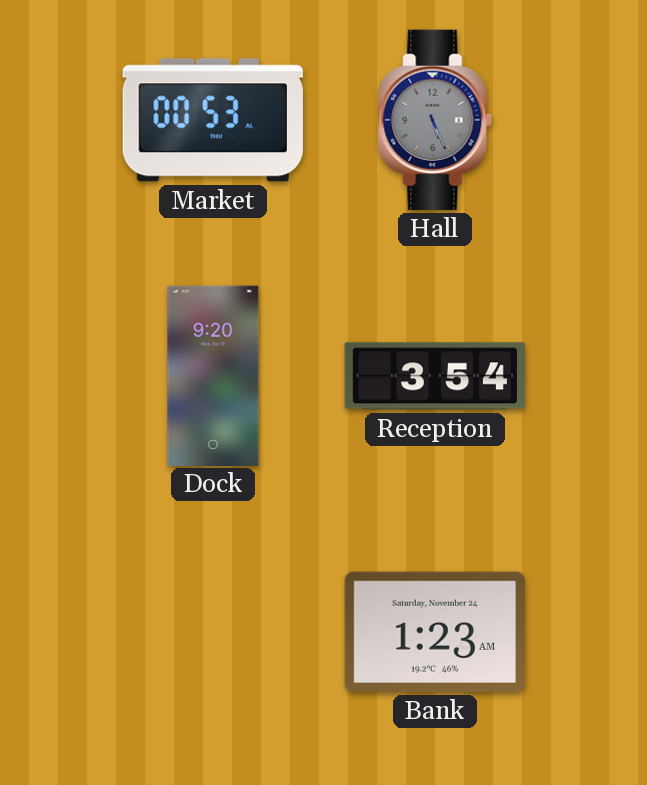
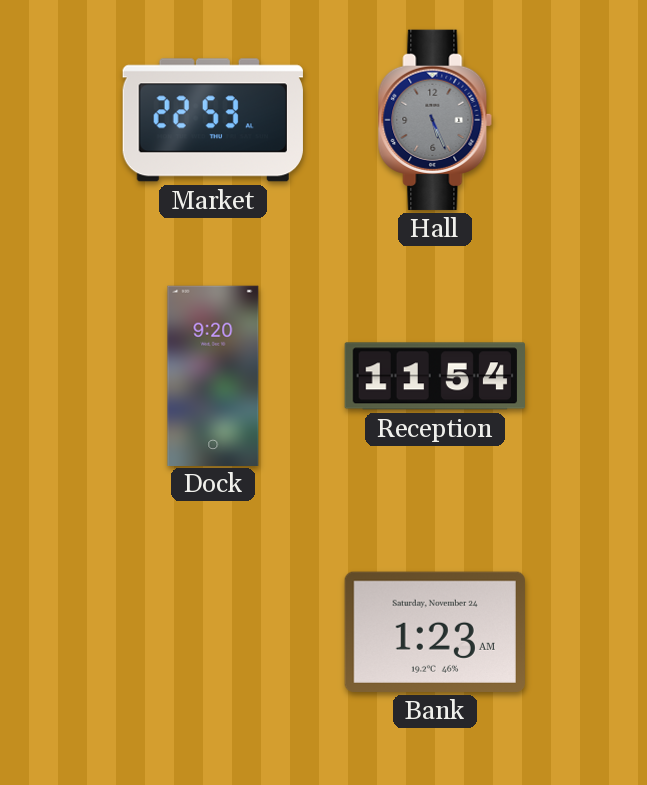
Market: 00:53 -> 22:53 (213, 120)
Reception: 3:54 -> 11:54 (435, 376)
